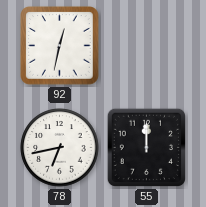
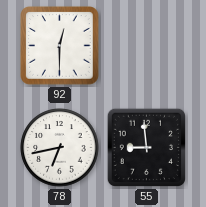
92: 12:32 -> 12:30 (60, 46)
55: 12:00 -> 8:59 (146, 147)
